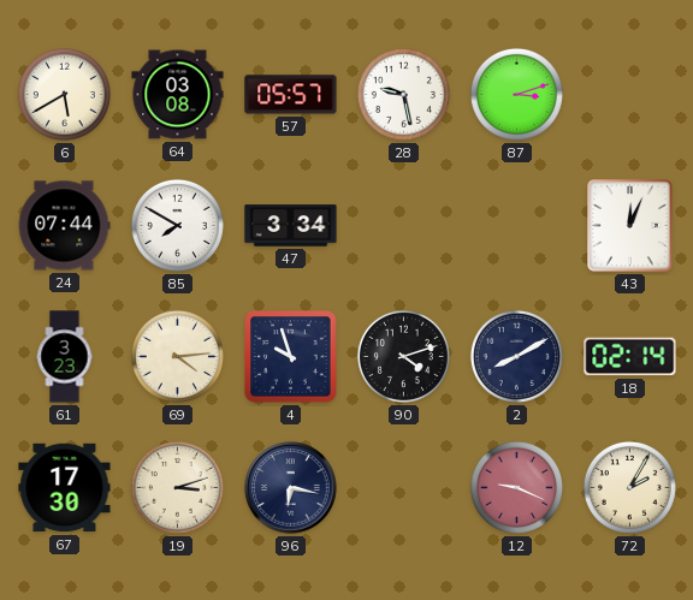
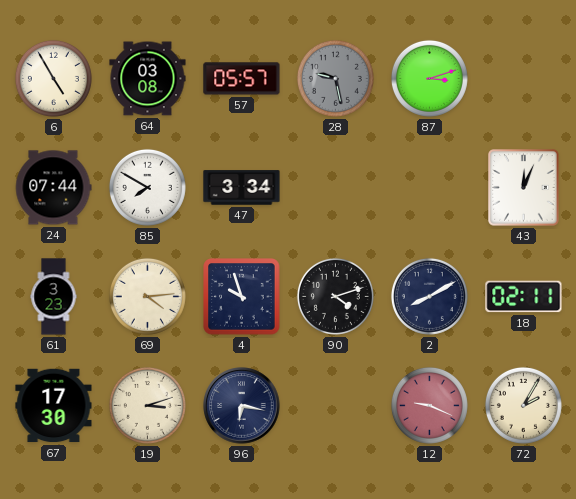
6: 5:40 -> 4:55 (53, 78)
28 dial: white -> grey (335, 78)
18: 02:14 -> 02:11 (524, 297)
